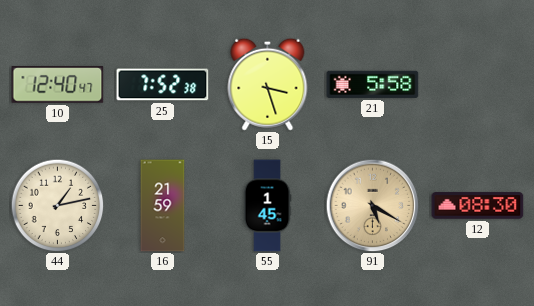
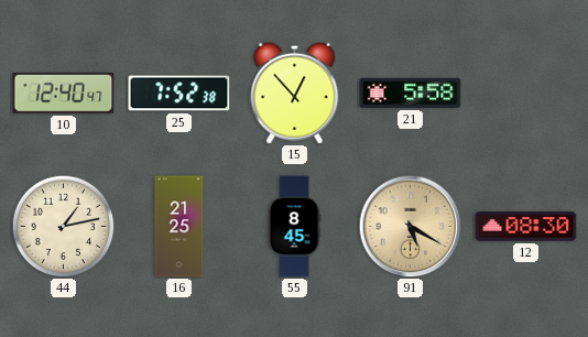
15: 3:27 -> 12:53 (295, 93)
16: 21:59 -> 21:25 (179, 227)
55: 1:45 -> 8:45 (294, 227)
